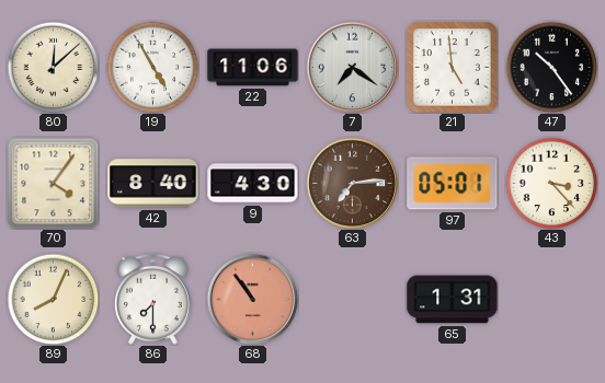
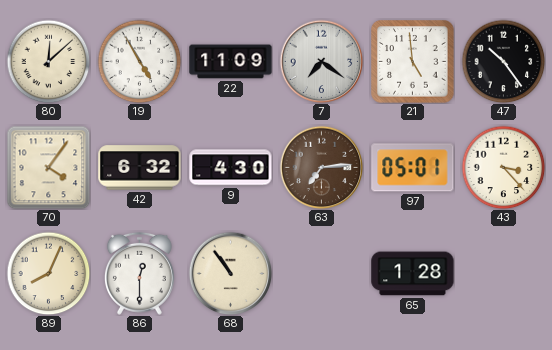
22: 11:06 -> 11:09 (231, 62)
42: 8:40 -> 6:32 (140, 168)
86: 7:30 -> 12:30 (139, 273)
68 dial: salmon -> cream (230, 273)
65: 1:31 -> 1:28 (413, 274)
